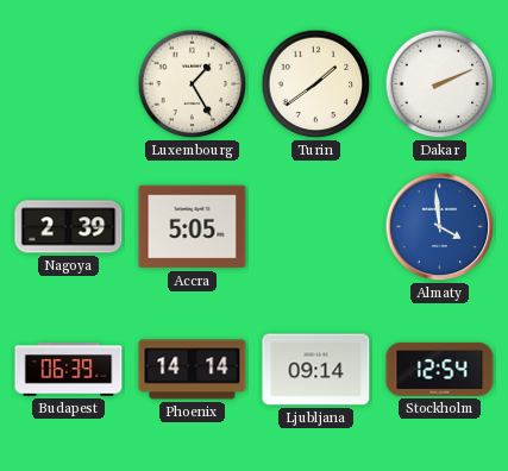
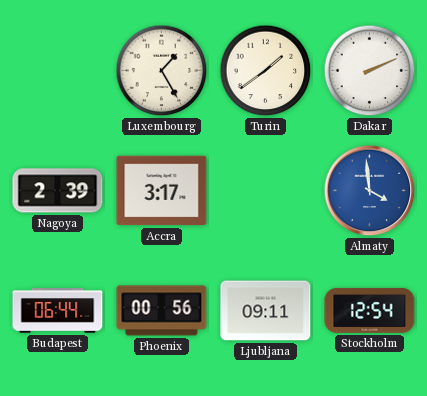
Accra: 5:05 -> 3:17 (162, 191)
Budapest: 06:39 -> 06:44 (58, 311)
Phoenix: 14:14 -> 00:56 (162, 311)
Ljubljana: 09:14 -> 09:11 (266, 311)
